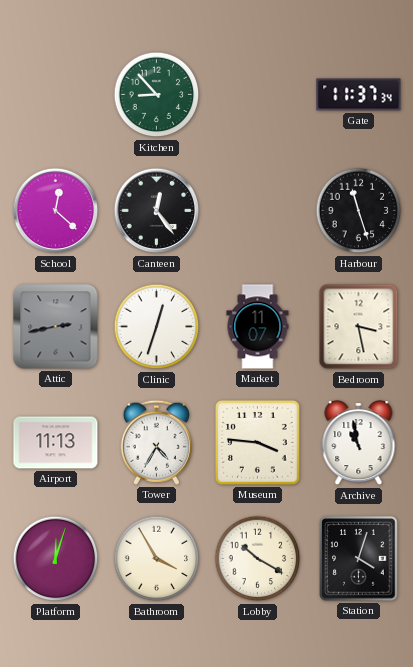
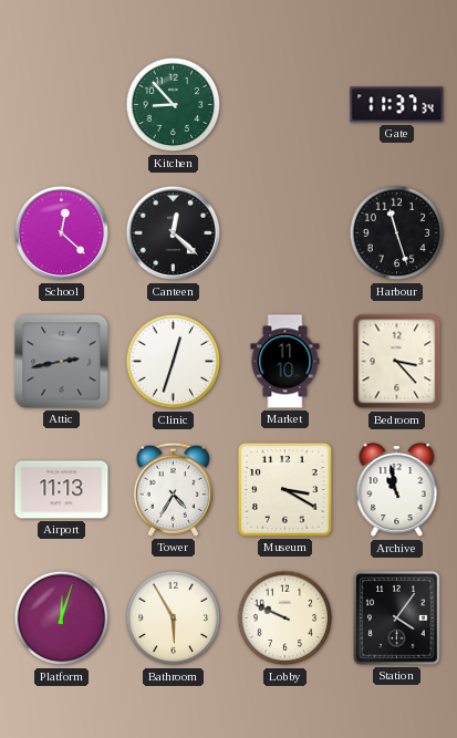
Canteen: 12:24 -> 12:22 (174, 233)
Market: 11:07 -> 11:10 (285, 362)
Bedroom: 3:28 -> 3:23 (397, 362)
Museum: 3:46 -> 3:20 (285, 490)
Bathroom: 3:55 -> 5:55 (174, 619)
Lobby: 10:20 -> 9:49 (285, 619)
Station: 4:03 -> 4:06 (397, 619)
